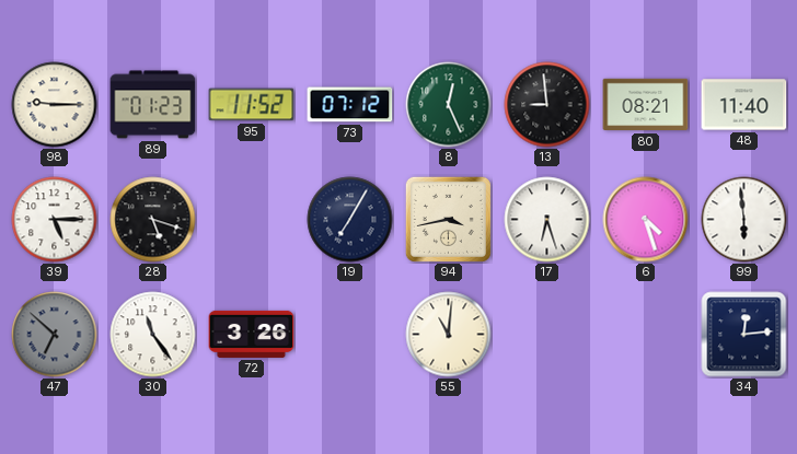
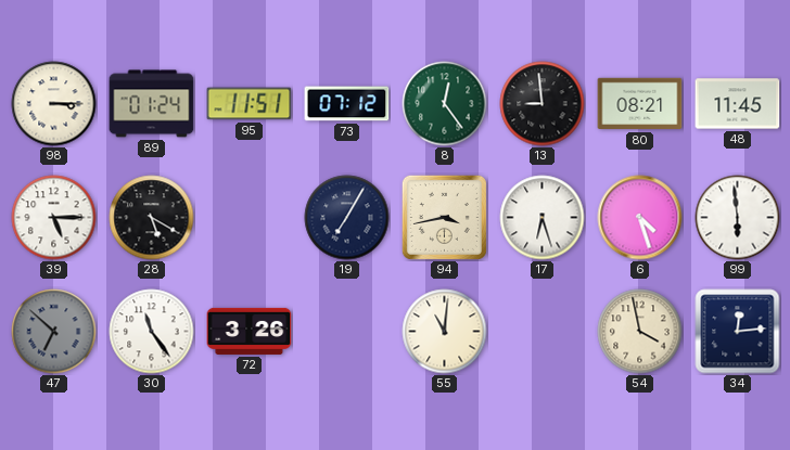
98: 9:15 -> 3:15 (54, 104)
89: 01:23 -> 01:24 (152, 104)
95: 11:52 -> 11:51 (250, 104)
8: 12:26 -> 12:24 (445, 104)
48: 11:40 -> 11:45 (738, 104)
28: 5:18 -> 5:20 (152, 218)
54: none -> 3:58 (640, 332)
